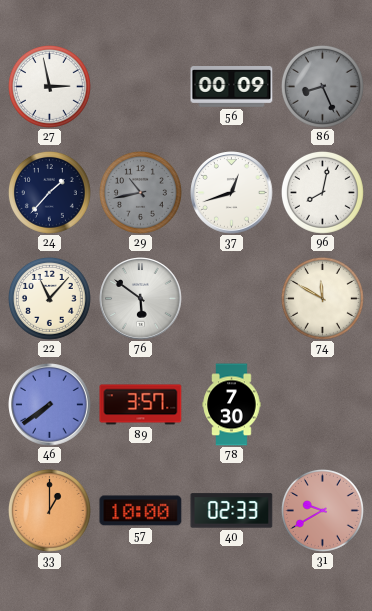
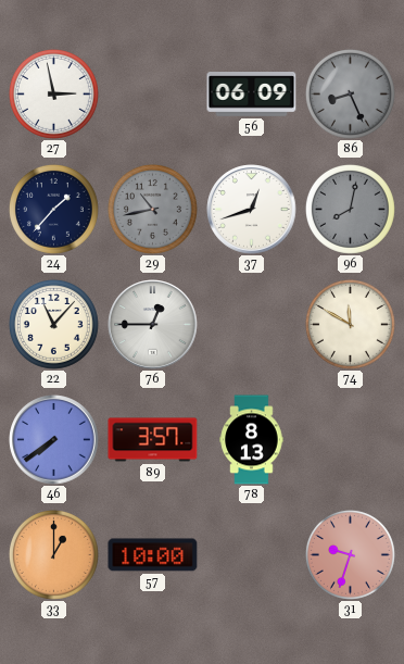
56: 00:09 -> 06:09 (252, 95)
96 dial: white -> grey (350, 209)
76: 5:51 -> 12:45 (153, 325)
78: 7:30 -> 8:13 (252, 440)
40: 02:33 -> none (232, 511)
31: 9:40 -> 9:33 (350, 554)
